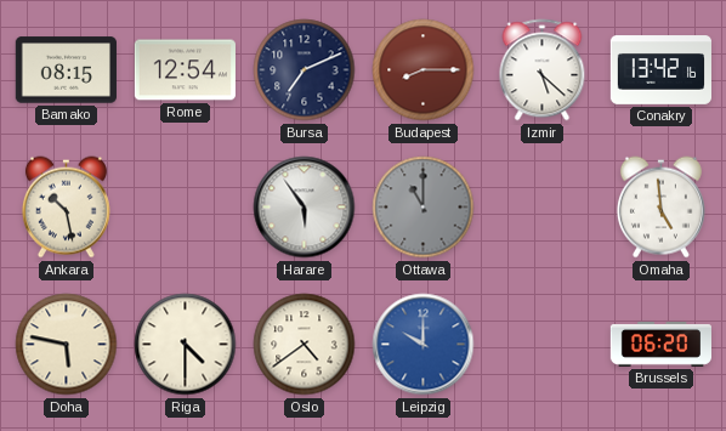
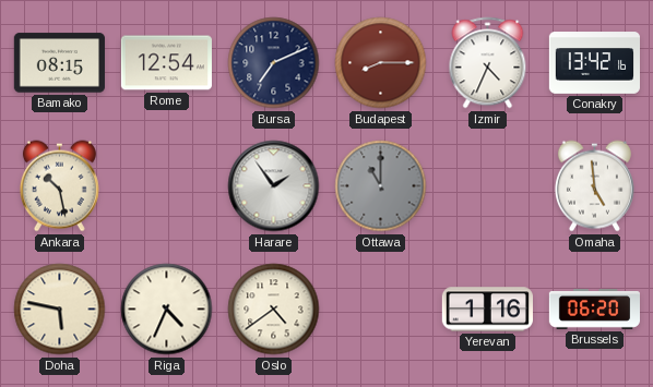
Izmir: 5:22 -> 4:34 (488, 63)
Harare: 5:54 -> 1:54 (274, 186)
Riga: 4:30 -> 4:34 (167, 310)
Leipzig: 10:00 -> none (424, 345)
Yerevan: none -> 1:16 (487, 310)
